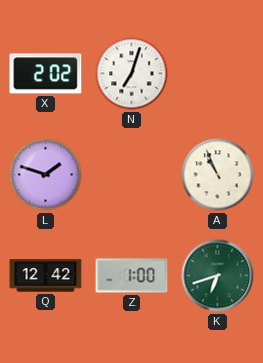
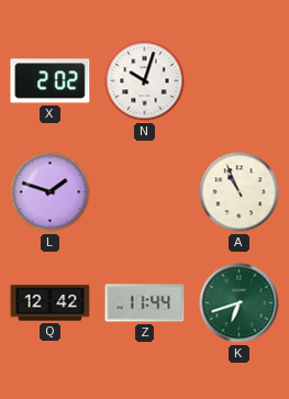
N: 7:03 -> 10:03 (145, 81)
Z: 1:00 -> 11:44 (145, 303)
